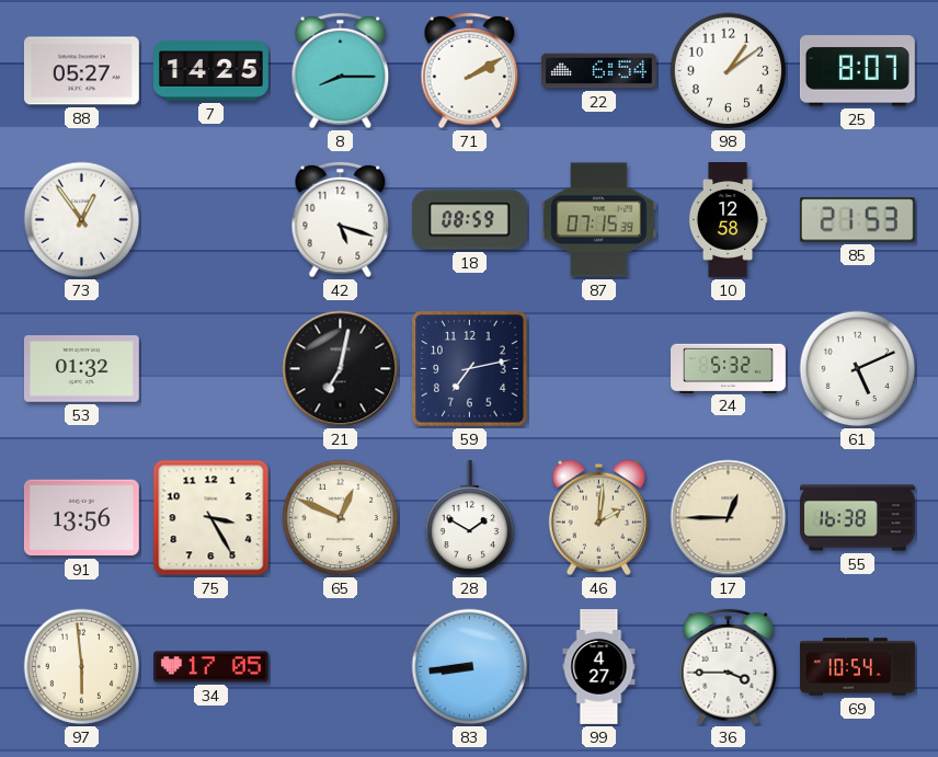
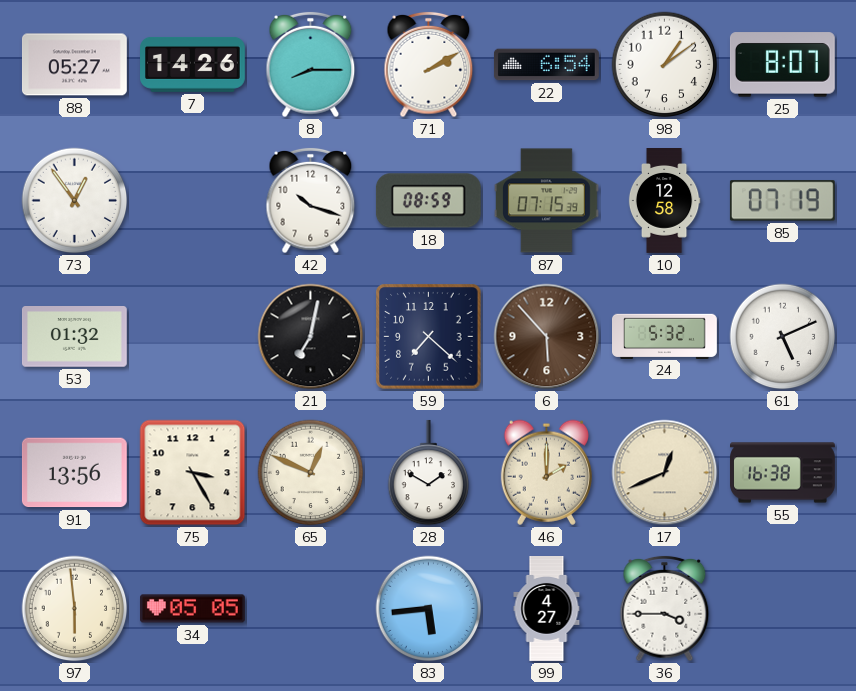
7: 14:25 -> 14:26 (193, 64)
42: 5:18 -> 10:18 (311, 201)
85: 21:53 -> 07:19 (782, 201)
59: 7:13 -> 7:22 (429, 337)
6: none -> 5:53 (547, 337)
46: 2:01 -> 2:00 (546, 472)
17: 12:45 -> 12:41 (665, 473)
34: 17:05 -> 05:05 (193, 609)
83: 8:44 -> 5:44 (429, 609)
69: 10:54 -> none (858, 667)
